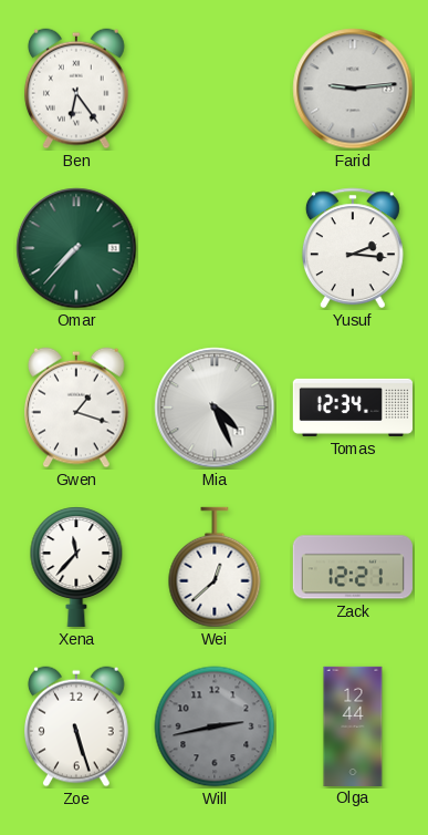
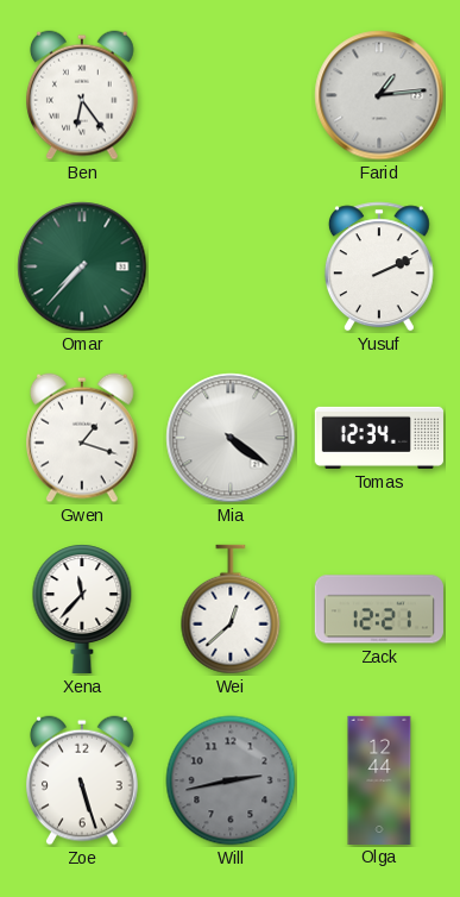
Farid: 9:14 -> 1:14 (379, 95)
Yusuf: 2:16 -> 2:11 (379, 266)
Mia: 4:26 -> 4:21 (231, 438)
